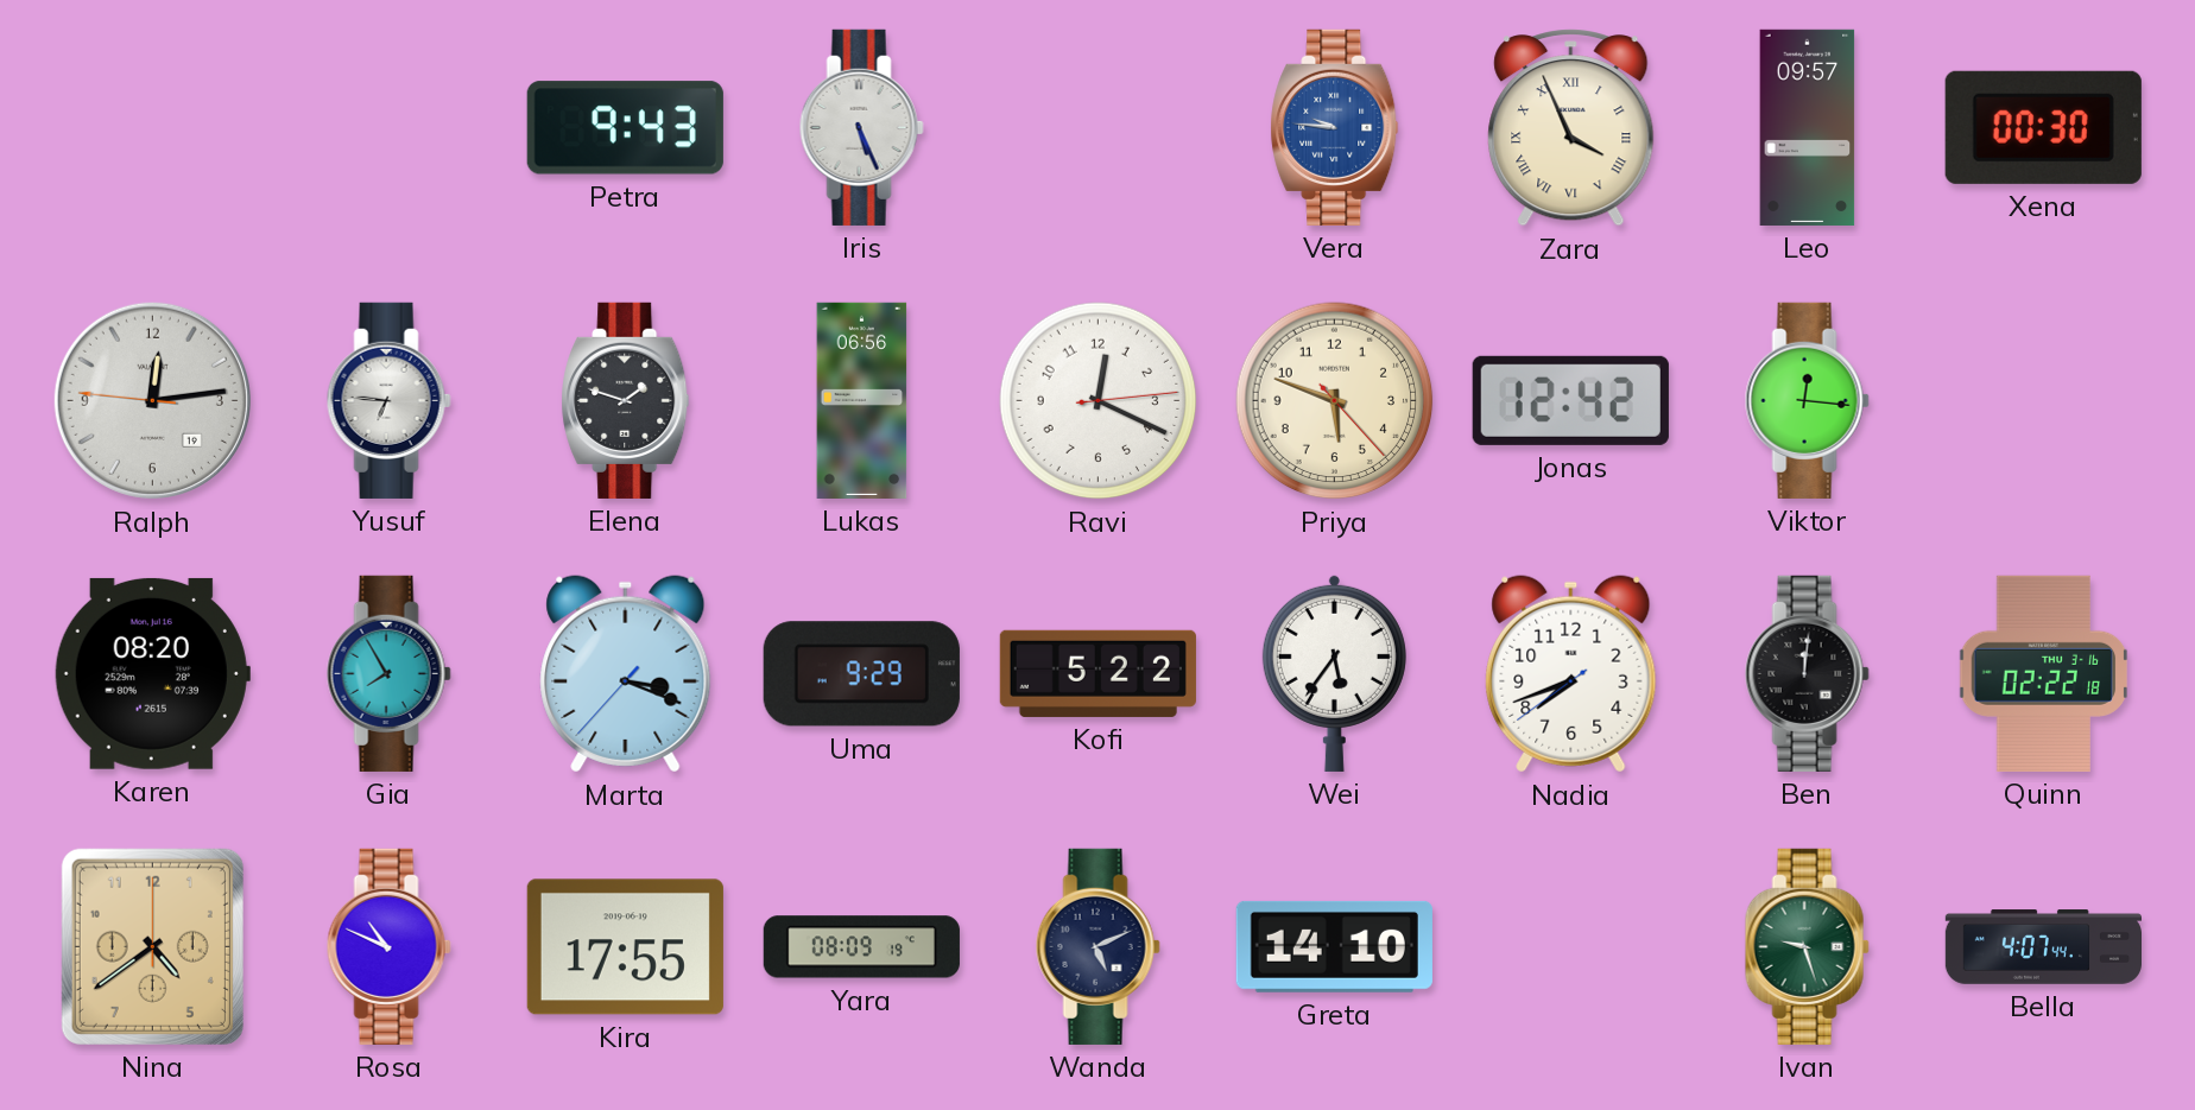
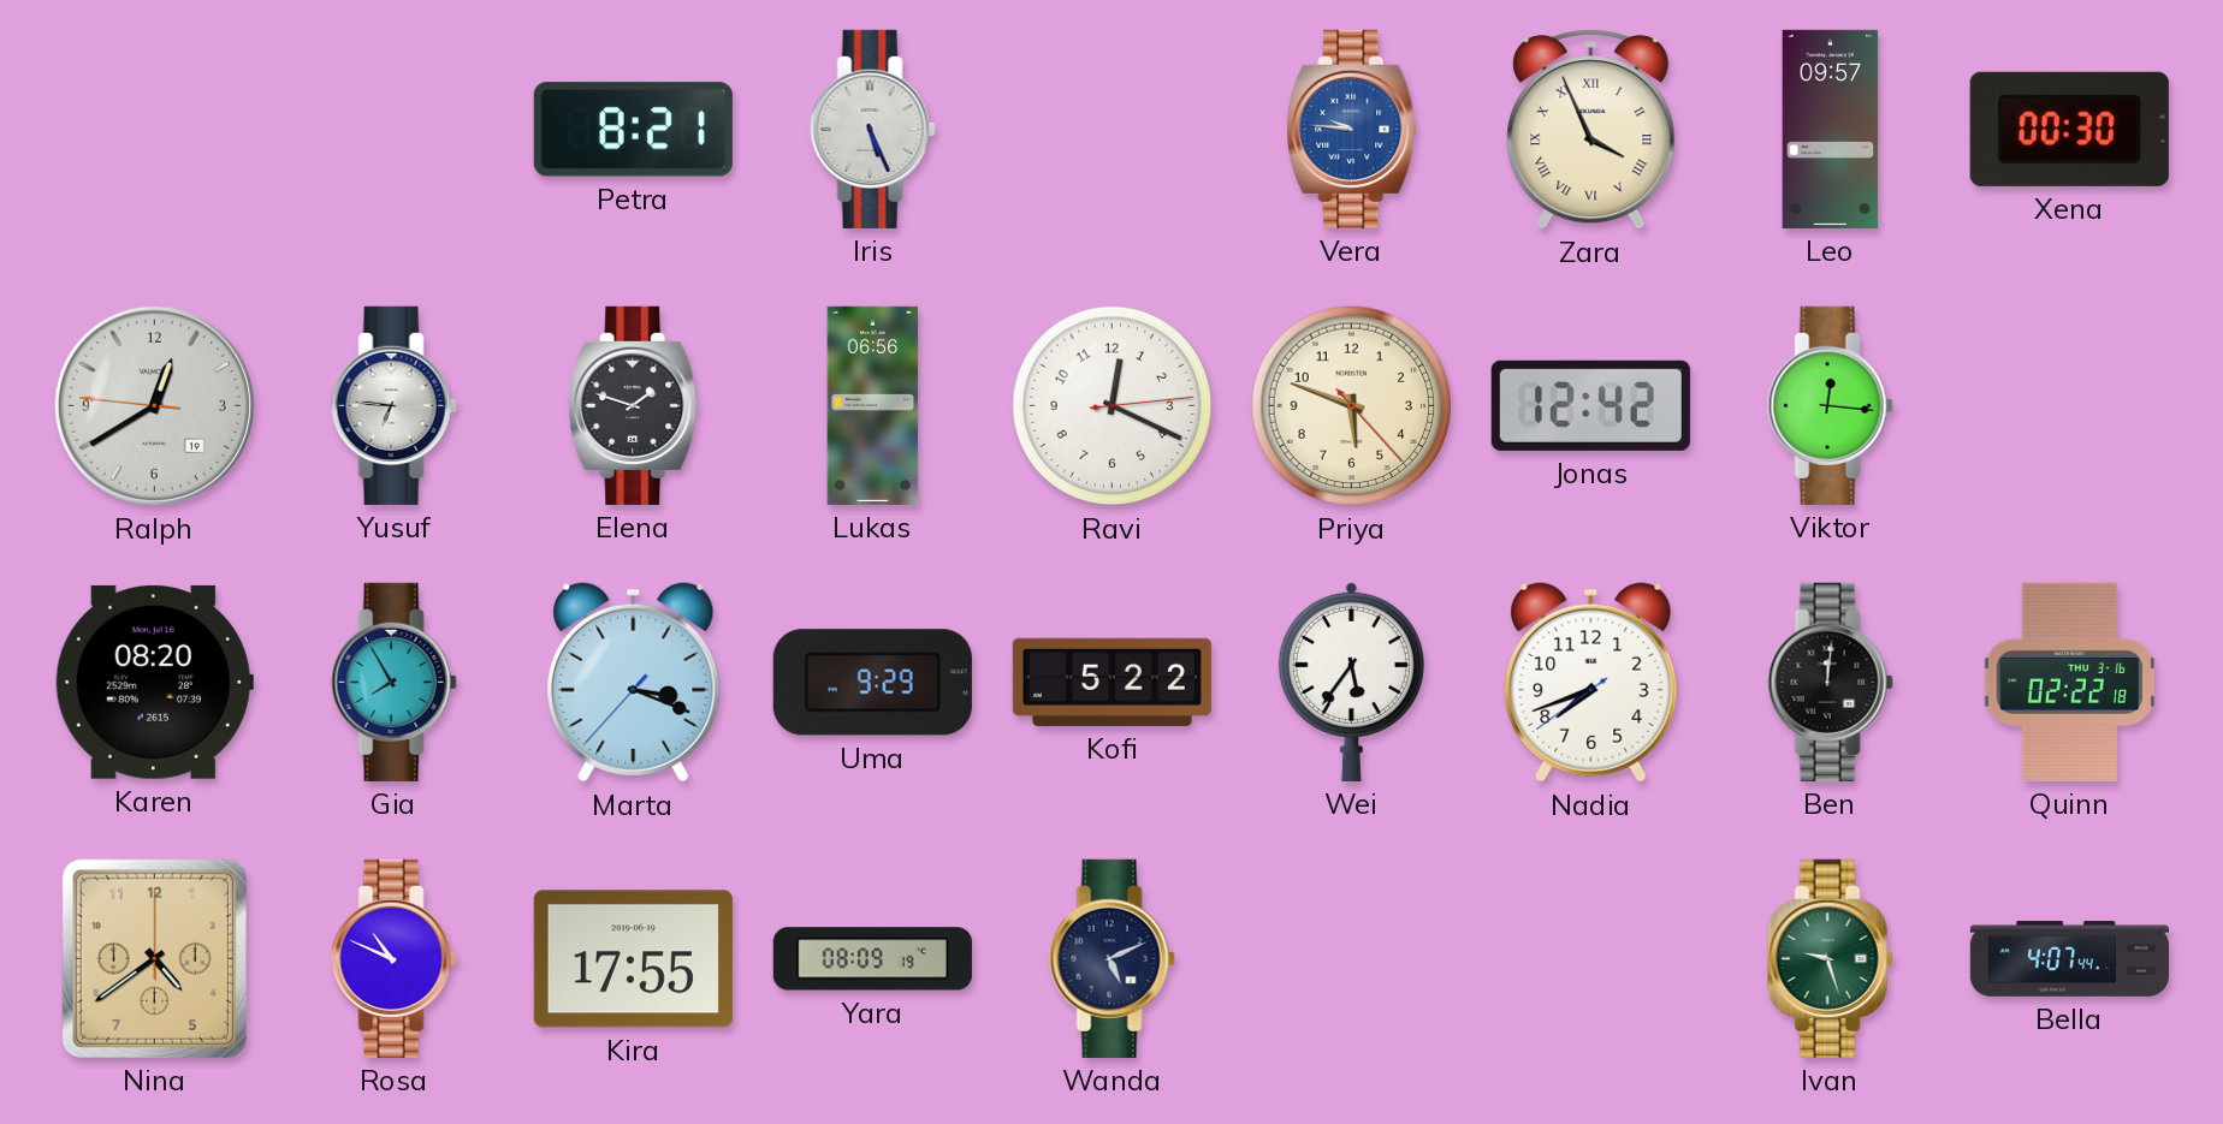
Petra: 9:43 -> 8:21 (633, 130)
Ralph: 12:13 -> 12:39 (154, 405)
Greta: 14:10 -> none (1334, 946)
